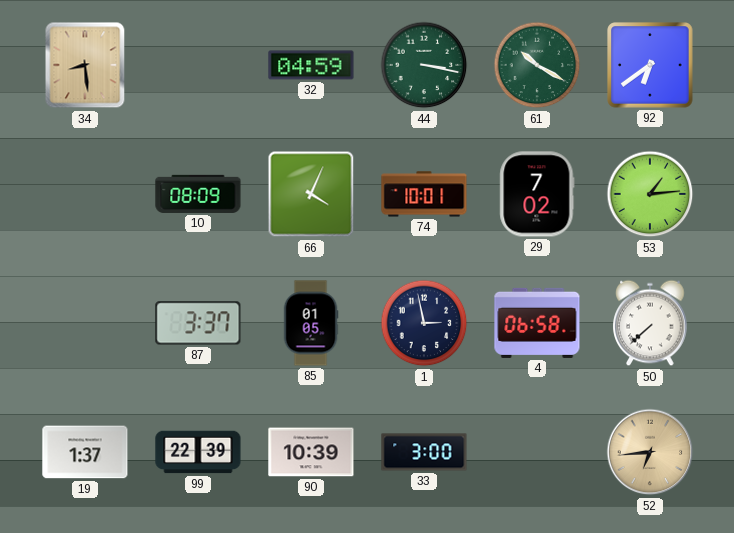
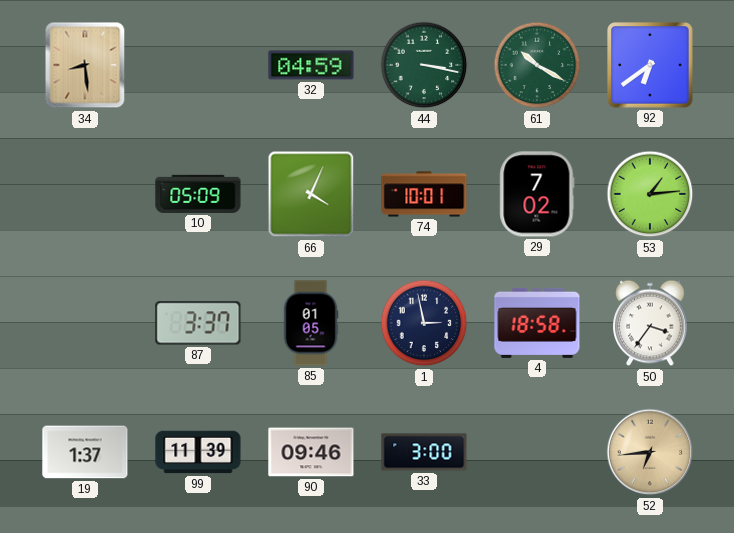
10: 08:09 -> 05:09 (198, 194)
4: 06:58 -> 18:58 (537, 323)
50: 7:38 -> 3:36 (650, 323)
99: 22:39 -> 11:39 (198, 452)
90: 10:39 -> 09:46 (311, 452)
